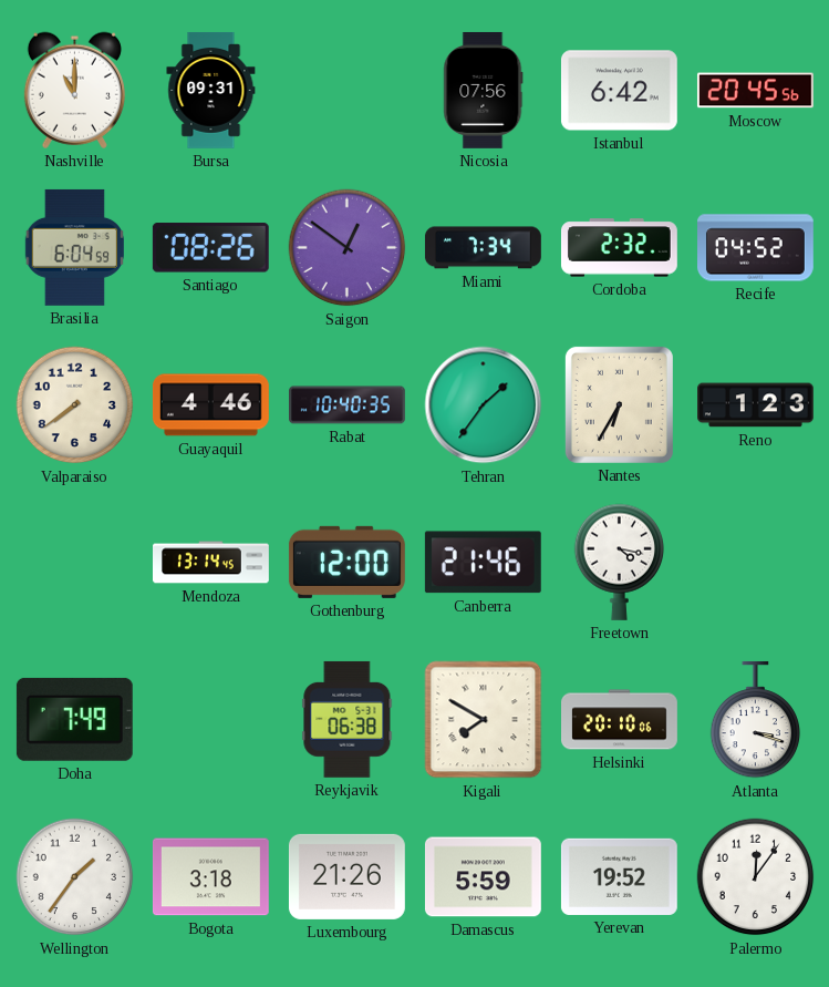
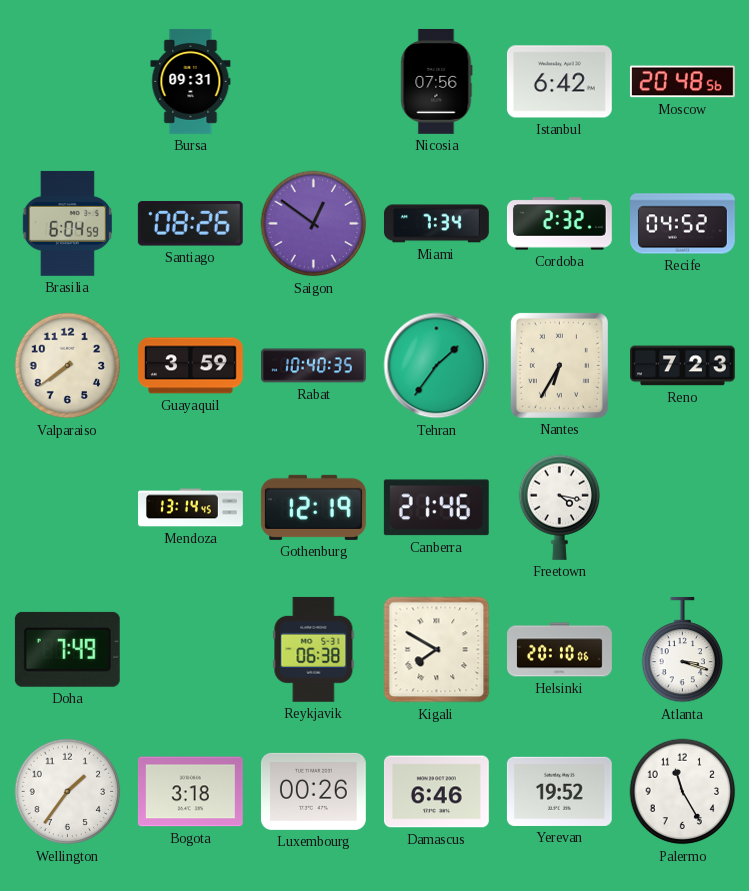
Nashville: 11:00 -> none (74, 90)
Moscow: 20:45 -> 20:48 (682, 82)
Guayaquil: 4:46 -> 3:59 (190, 366)
Reno: 1:23 -> 7:23 (683, 366)
Gothenburg: 12:00 -> 12:19 (313, 507)
Luxembourg: 21:26 -> 00:26 (313, 791)
Damascus: 5:59 -> 6:46 (436, 792)
Palermo: 12:06 -> 11:25 (683, 792)
